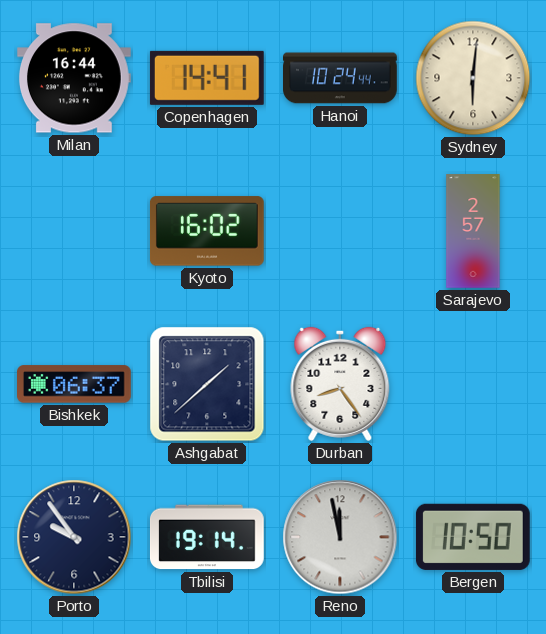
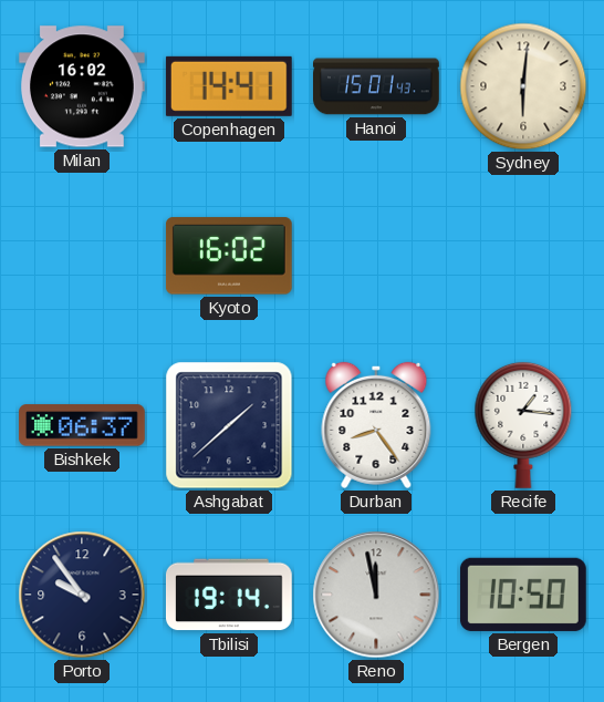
Milan: 16:44 -> 16:02 (82, 86)
Hanoi: 10:24 -> 15:01 (377, 86)
Sarajevo: 2:57 -> none (473, 231)
Recife: none -> 1:16 (523, 425)
